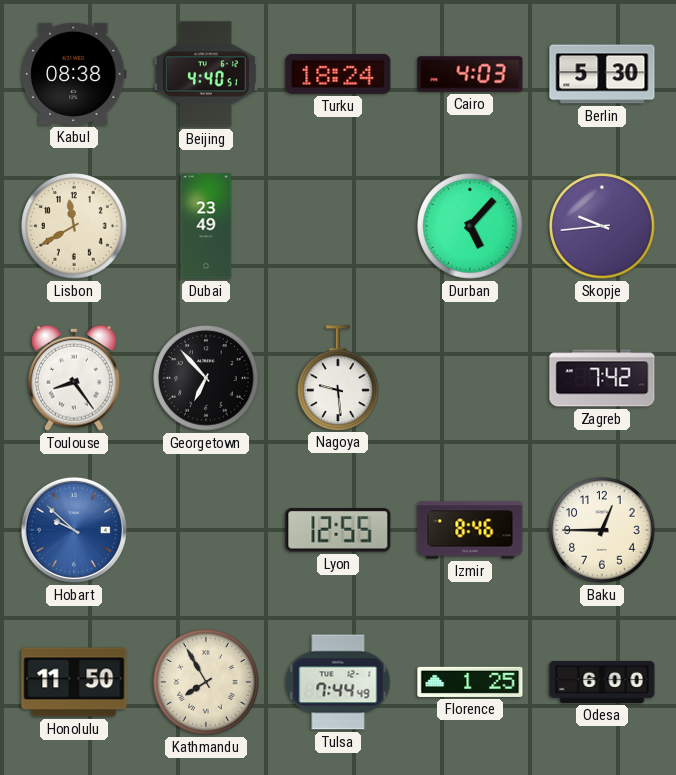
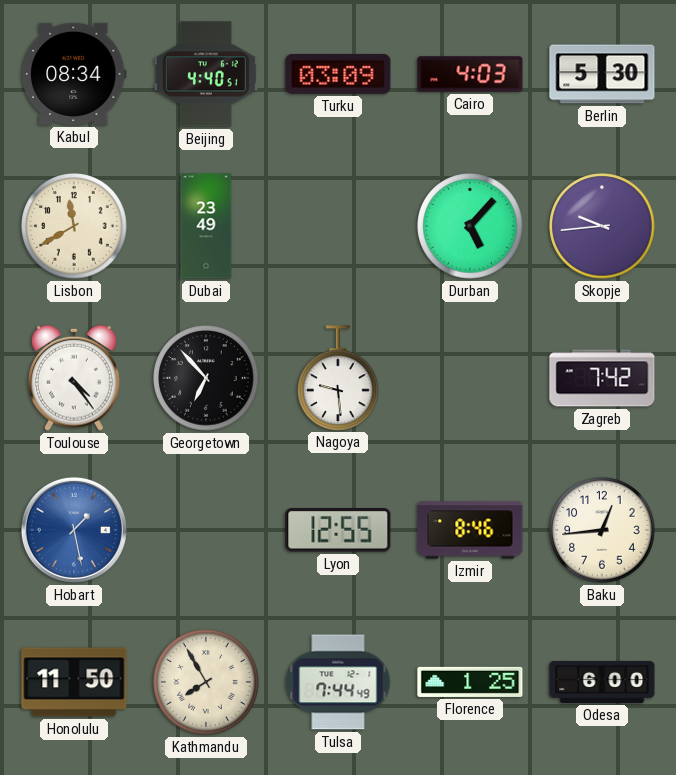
Kabul: 08:38 -> 08:34 (74, 74)
Turku: 18:24 -> 03:09 (338, 74)
Toulouse: 8:24 -> 4:24 (74, 378)
Hobart: 9:52 -> 1:28 (74, 530)
Baku: 12:45 -> 12:44 (602, 530)
